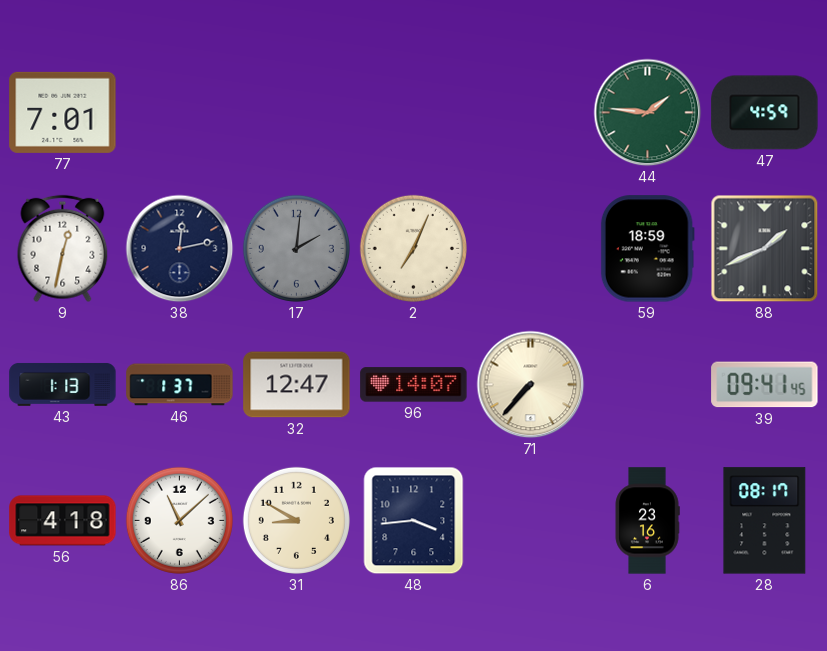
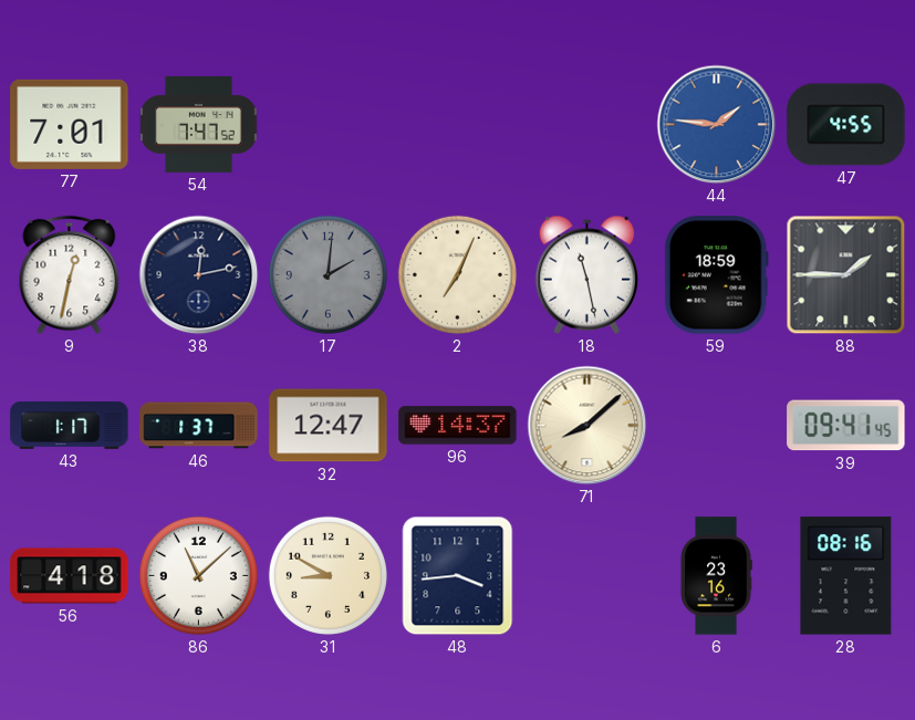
54: none -> 7:47 (199, 124)
44 dial: green -> blue (717, 125)
47: 4:59 -> 4:55 (846, 125)
18: none -> 11:28 (586, 274)
88: 1:41 -> 1:45 (846, 275)
43: 1:13 -> 1:17 (70, 425)
96: 14:07 -> 14:37 (458, 426)
71: 7:37 -> 8:08 (588, 426)
28: 08:17 -> 08:16 (846, 576)
